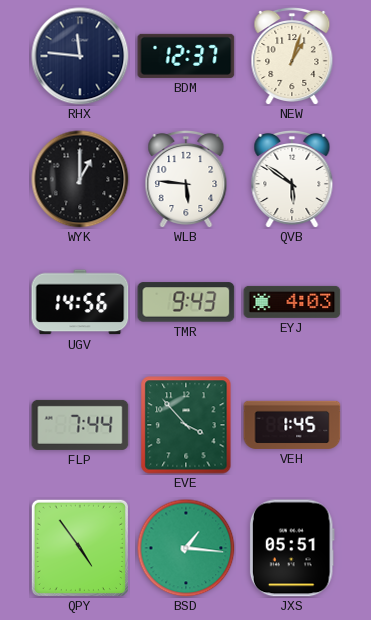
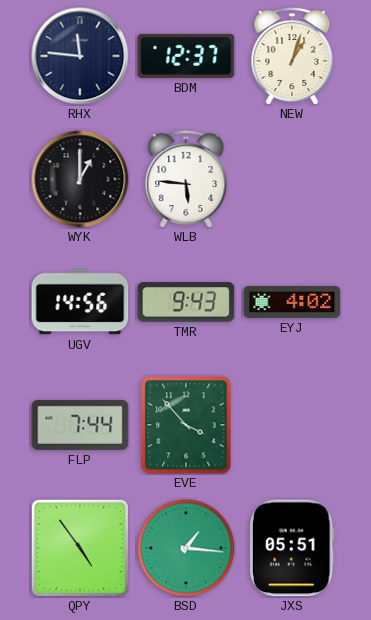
QVB: 5:51 -> none (292, 178)
EYJ: 4:03 -> 4:02 (292, 302)
VEH: 1:45 -> none (292, 425)
